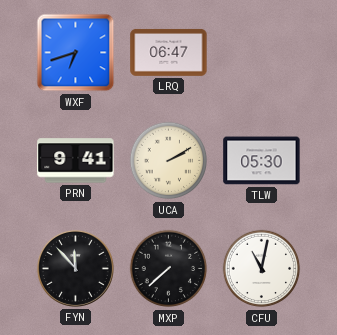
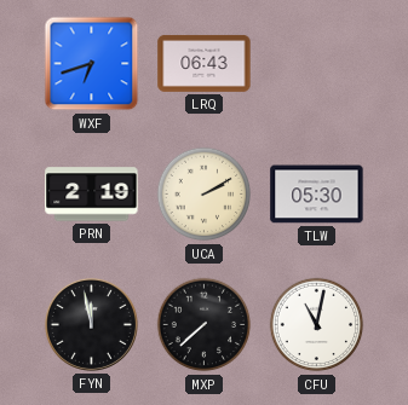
LRQ: 06:47 -> 06:43 (205, 63)
PRN: 9:41 -> 2:19 (92, 195)
FYN: 11:53 -> 11:58 (91, 324)
